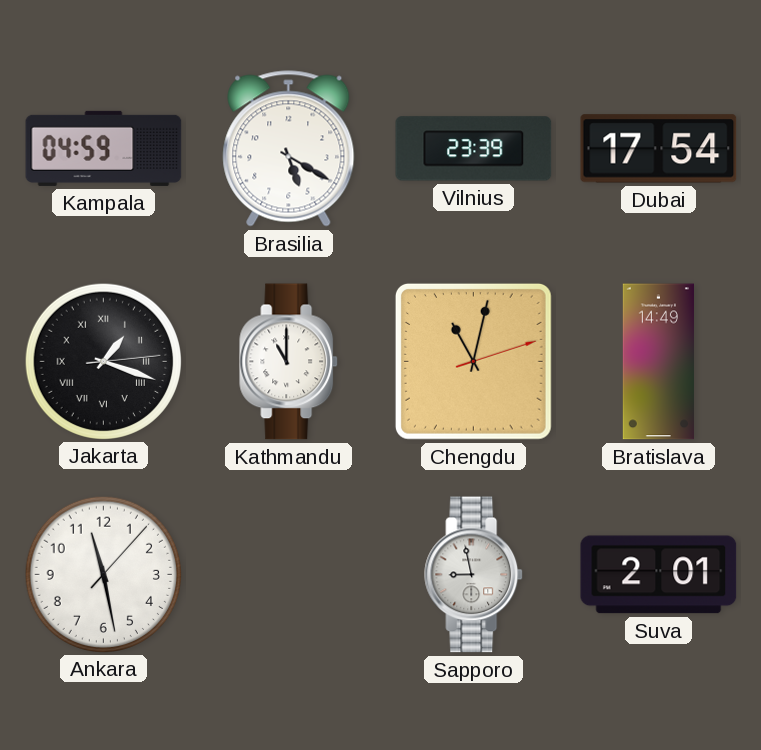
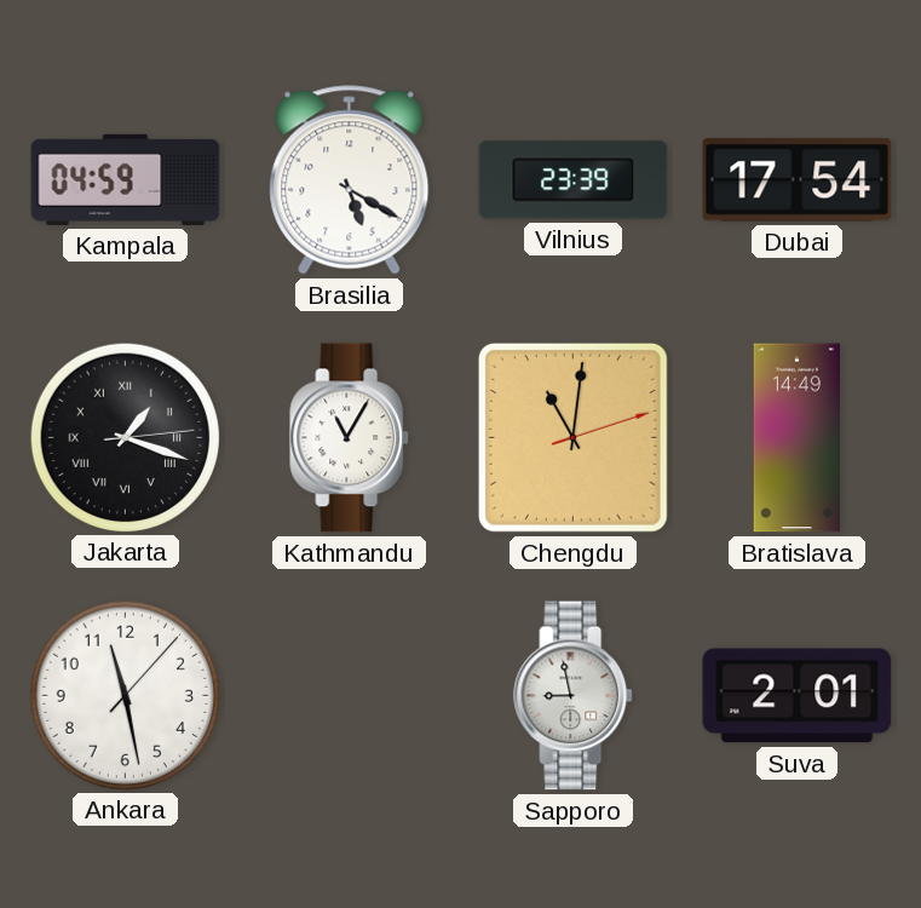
Kathmandu: 11:00 -> 11:05 (350, 438)
Chengdu: 11:02 -> 11:01 (572, 437)
